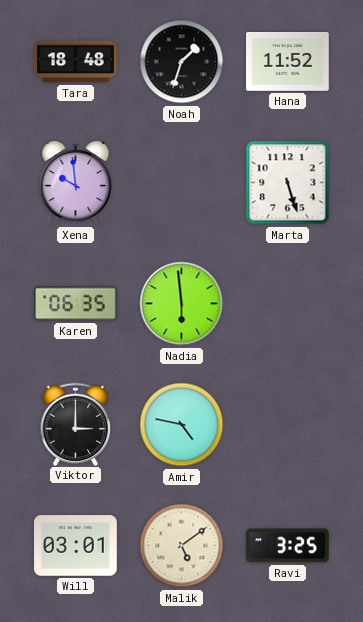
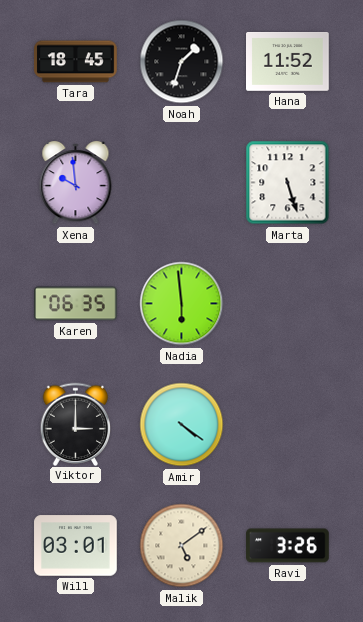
Tara: 18:48 -> 18:45 (76, 62)
Amir: 4:47 -> 4:21 (182, 425)
Ravi: 3:25 -> 3:26 (288, 546)
